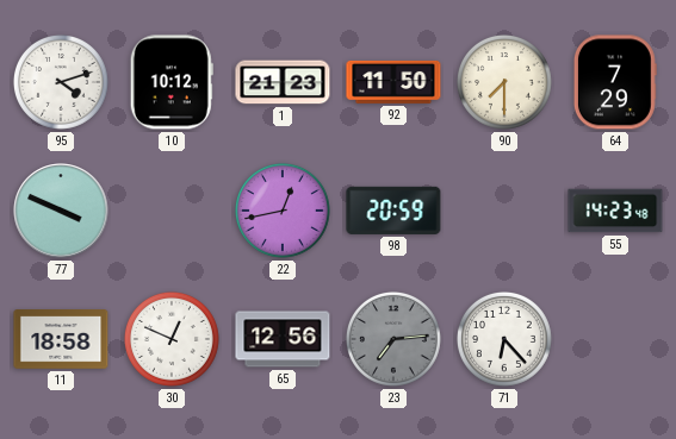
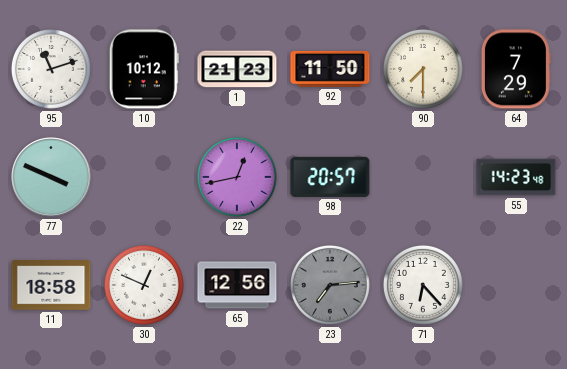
95: 4:12 -> 11:12 (51, 69)
98: 20:59 -> 20:57 (330, 177)
